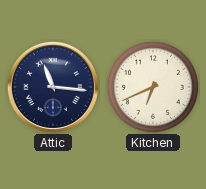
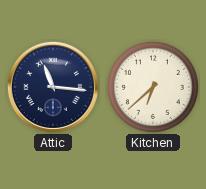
Kitchen: 6:41 -> 6:38 (153, 87)
